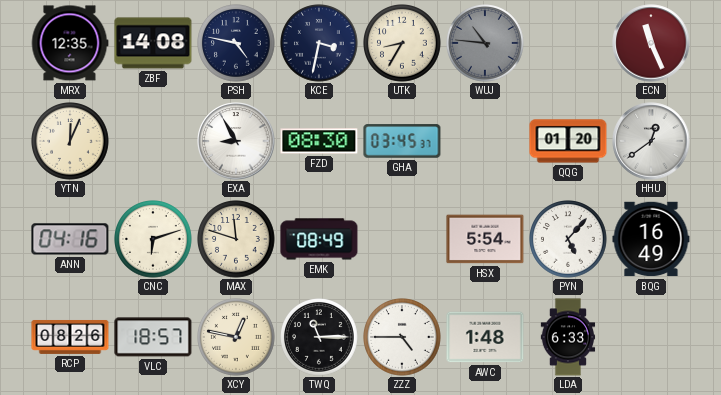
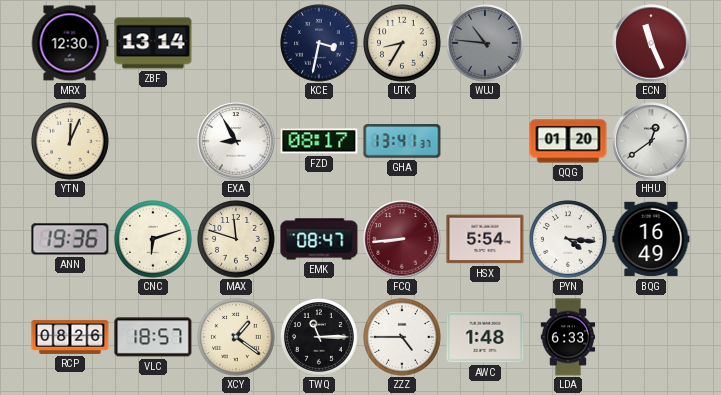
MRX: 12:35 -> 12:30 (70, 43)
ZBF: 14:08 -> 13:14 (153, 43)
PSH: 4:47 -> none (237, 44)
FZD: 08:30 -> 08:17 (319, 141)
GHA: 03:45 -> 13:41 (402, 141)
ANN: 04:16 -> 19:36 (70, 239)
EMK: 08:49 -> 08:47 (319, 239)
FCQ: none -> 8:44 (402, 239)
PYN: 5:07 -> 4:16 (569, 240)
XCY: 12:47 -> 1:21 (237, 338)
